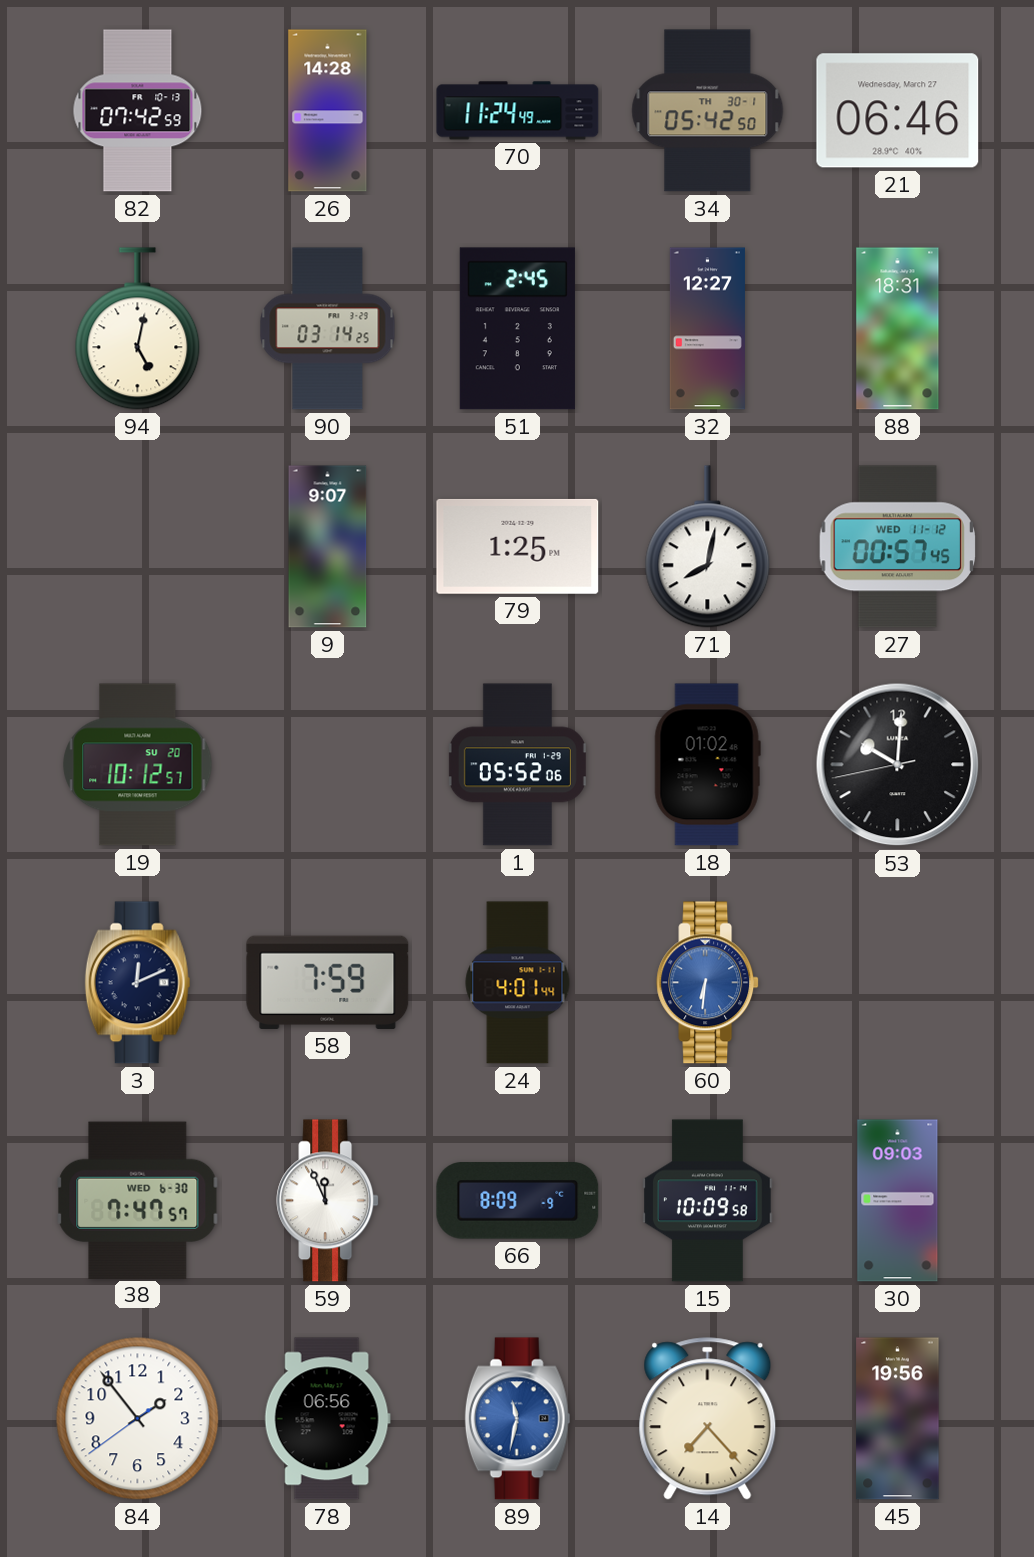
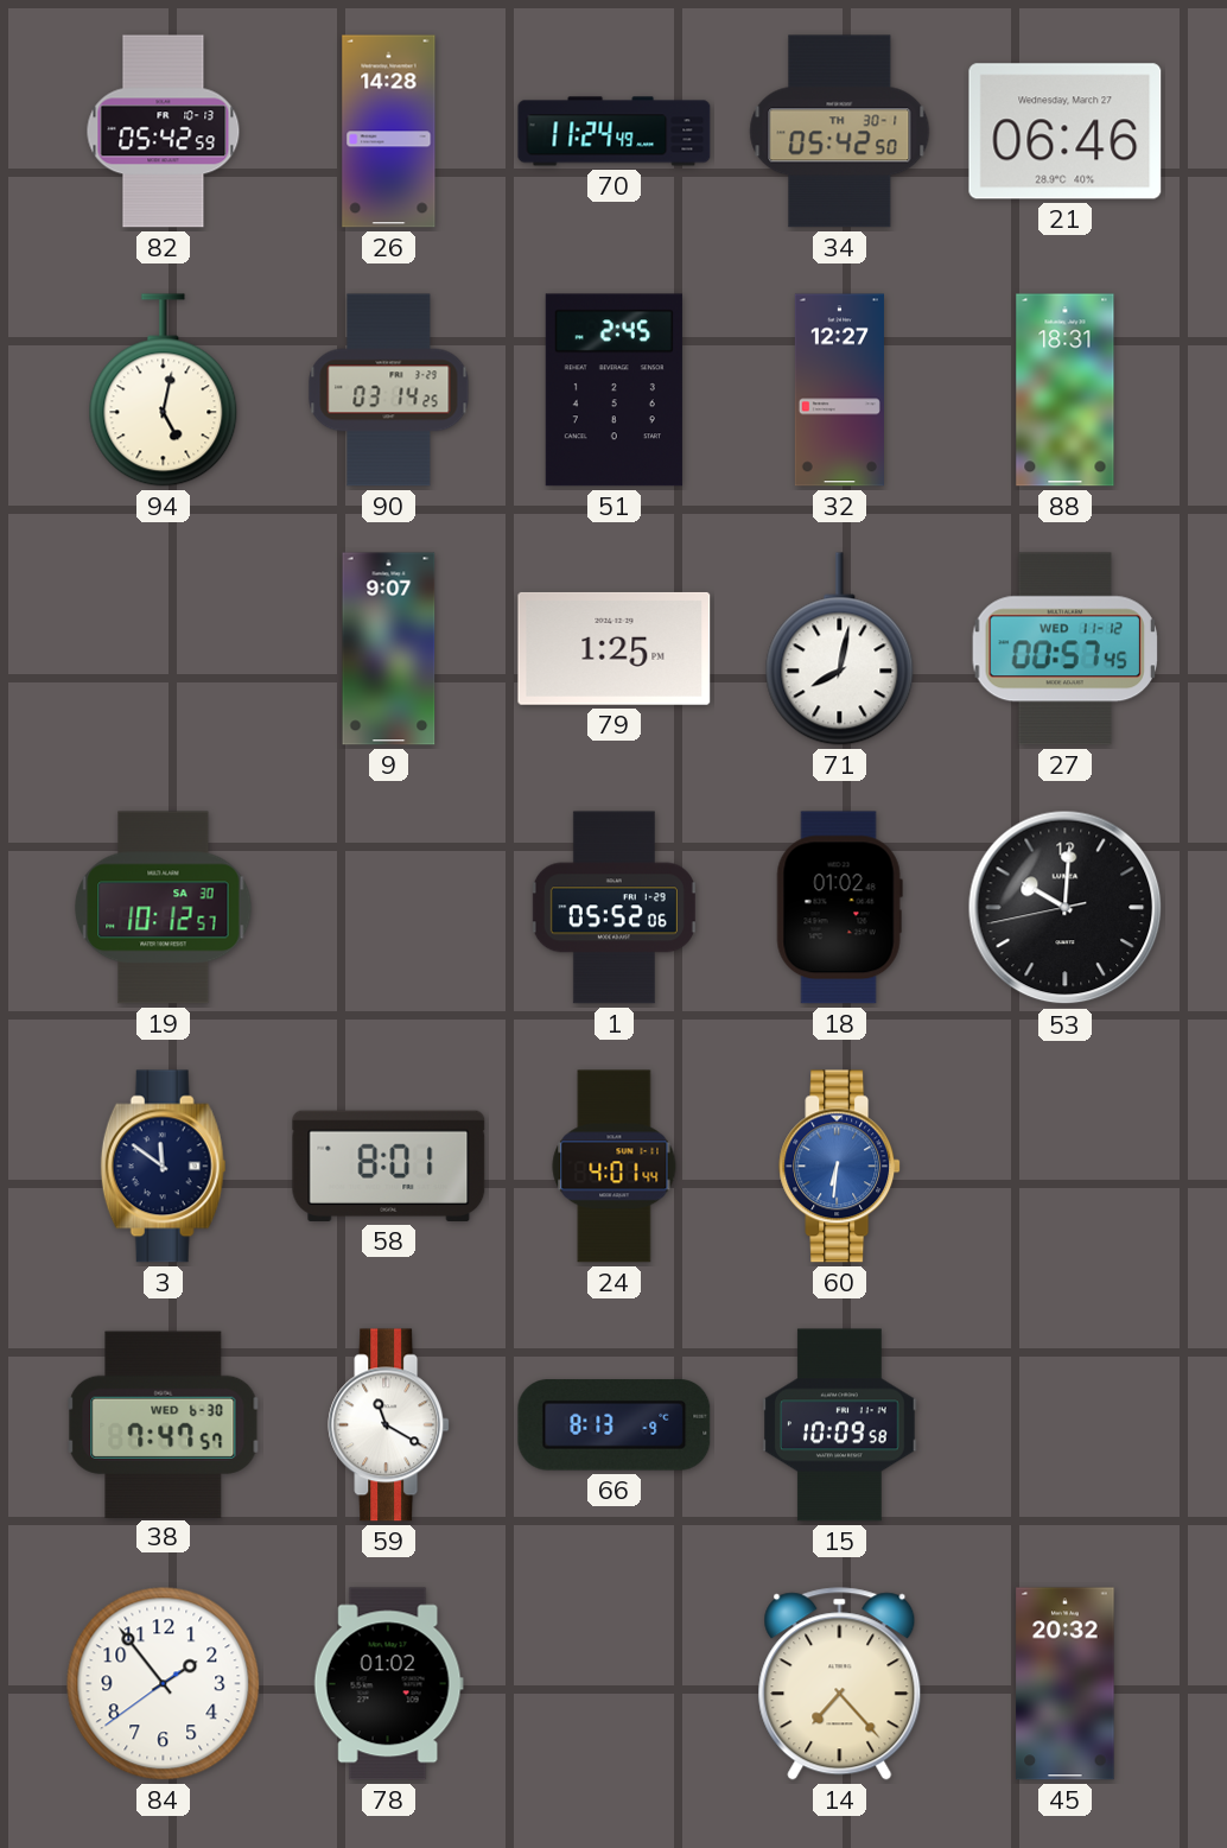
82: 07:42 -> 05:42 (164, 132)
19 date: SU 20 -> SA 30 (164, 908)
3: 12:11 -> 11:51 (164, 1167)
58: 7:59 -> 8:01 (389, 1166)
59: 11:56 -> 11:20 (389, 1425)
66: 8:09 -> 8:13 (615, 1425)
30: 09:03 -> none (898, 1201)
78: 06:56 -> 01:02 (388, 1684)
89: 11:32 -> none (518, 1419)
45: 19:56 -> 20:32 (1066, 1684)
